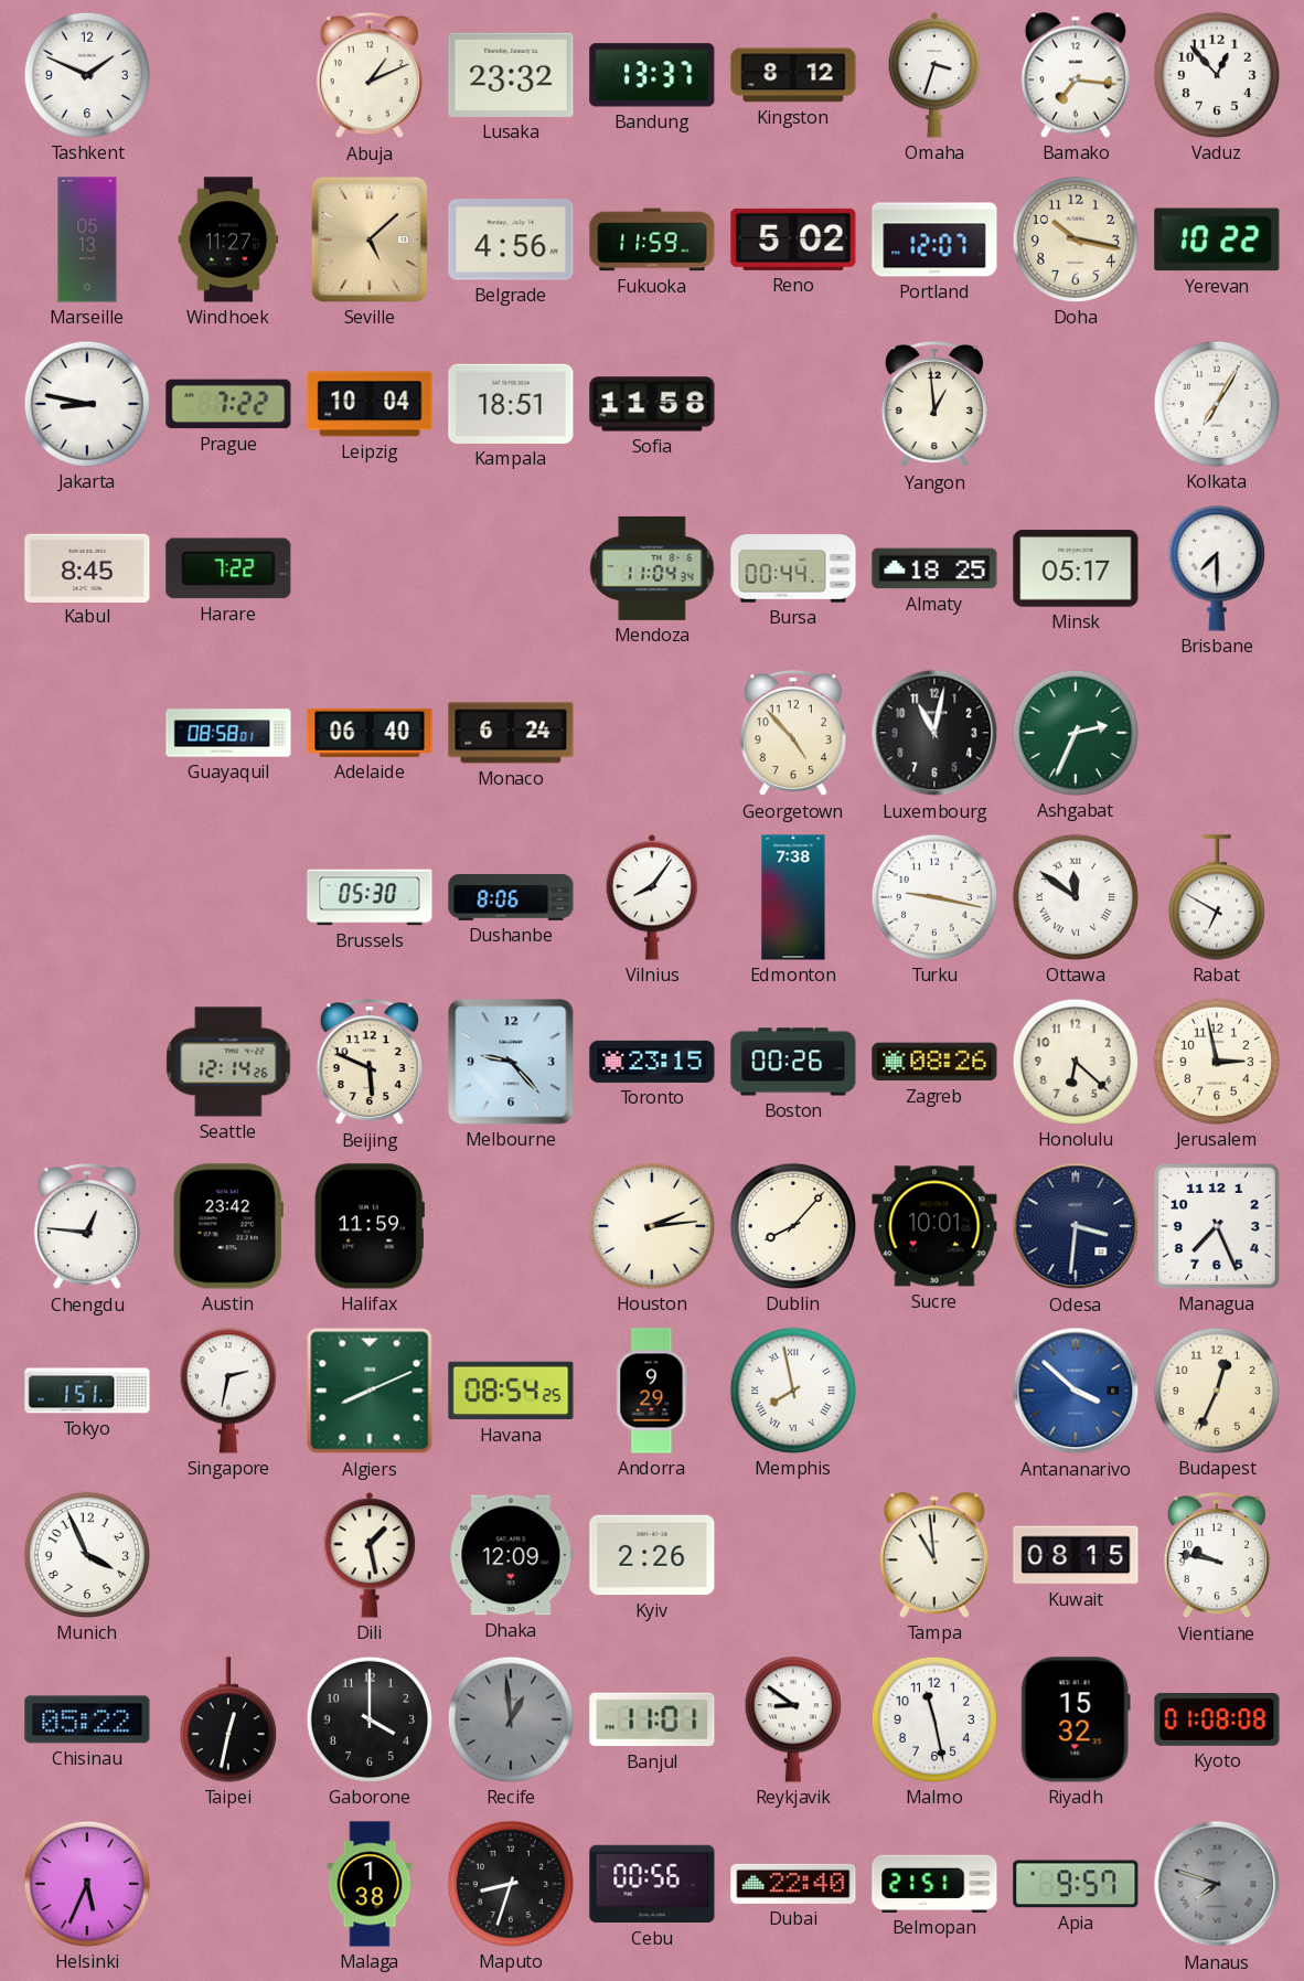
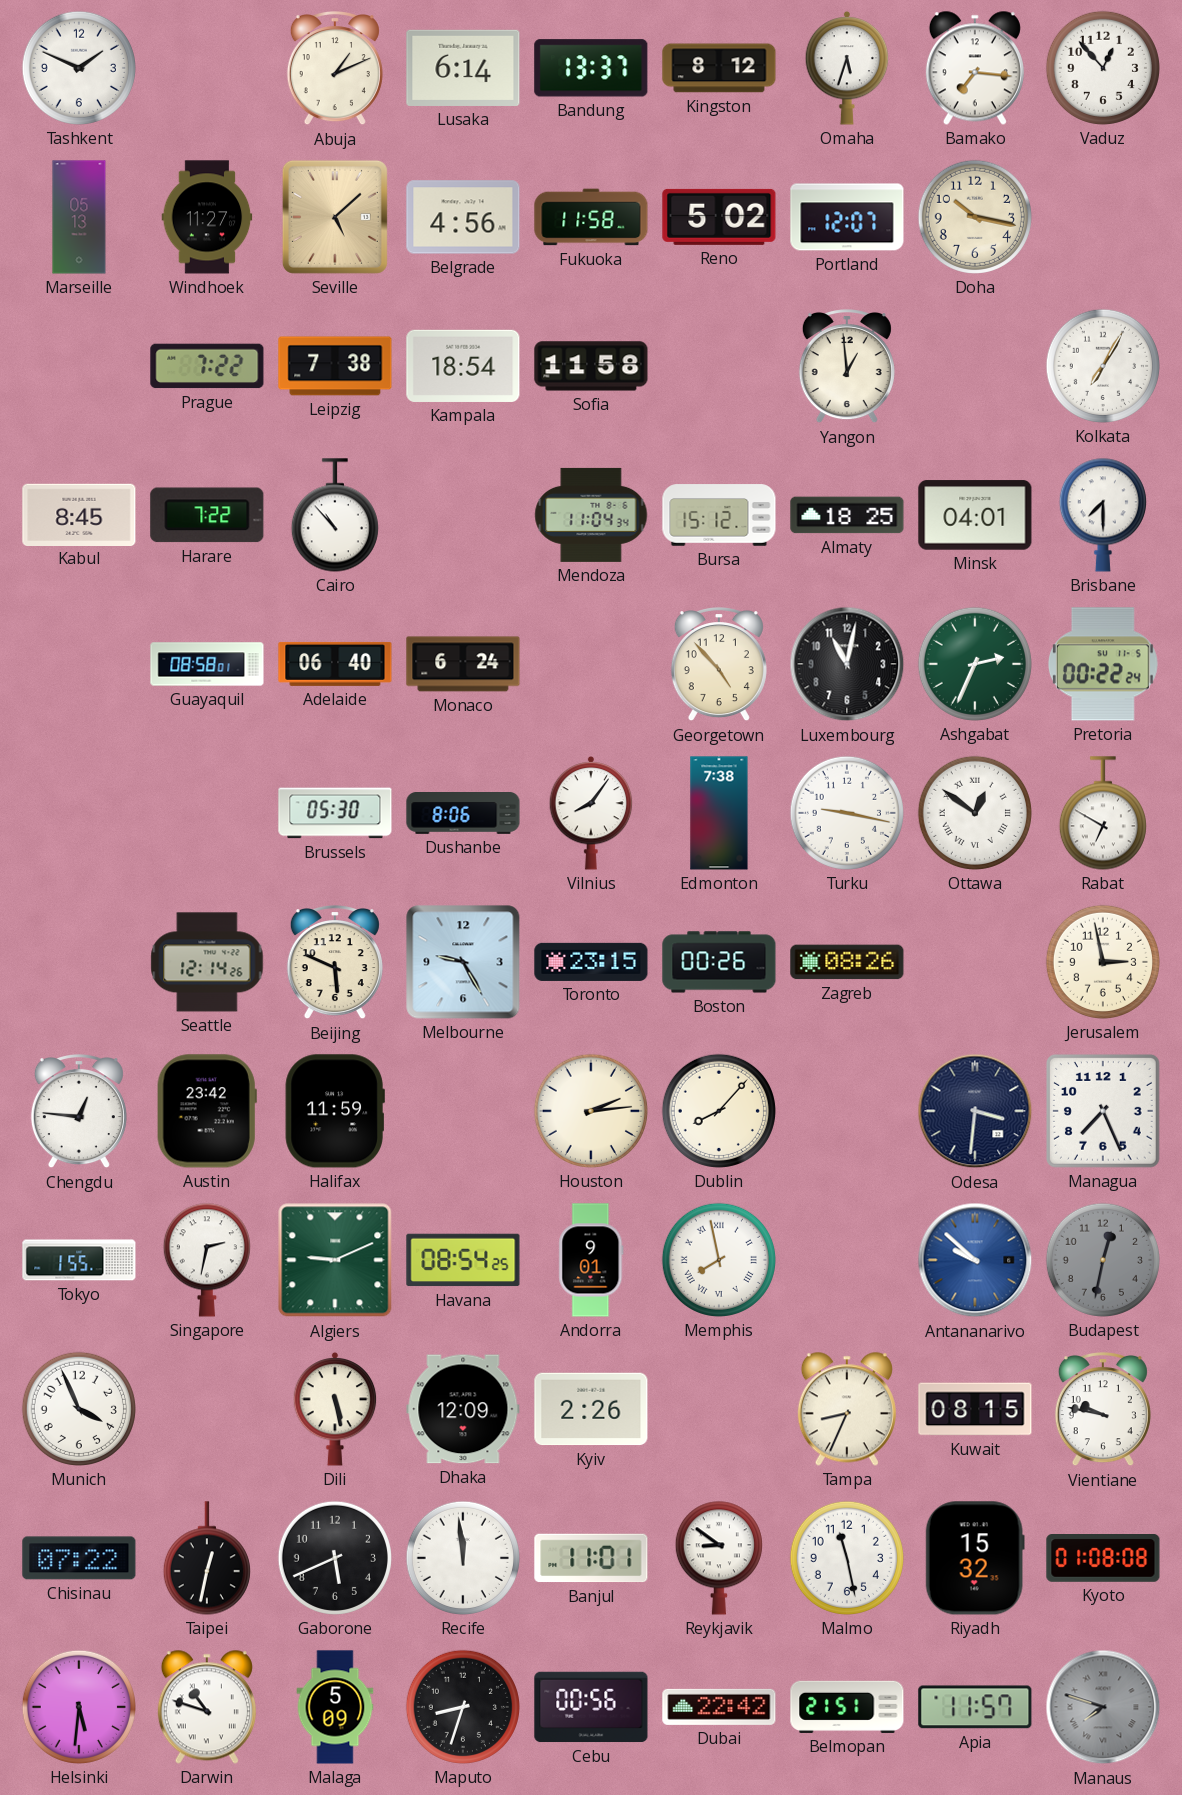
Lusaka: 23:32 -> 6:14 (463, 68)
Omaha: 3:33 -> 5:33 (847, 68)
Fukuoka: 11:59 -> 11:58 (591, 217)
Yerevan: 10:22 -> none (1217, 239)
Jakarta: 8:47 -> none (87, 404)
Leipzig: 10:04 -> 7:38 (335, 366)
Kampala: 18:51 -> 18:54 (463, 366)
Cairo: none -> 10:53 (335, 515)
Bursa: 00:44 -> 15:12 (719, 515)
Minsk: 05:17 -> 04:01 (975, 515)
Pretoria: none -> 00:22 (1103, 664)
Ottawa: 11:51 -> 12:51 (975, 813)
Melbourne: 9:23 -> 9:25 (463, 962)
Honolulu: 6:22 -> none (1076, 1062)
Sucre: 10:01 -> none (934, 1226)
Tokyo: 1:51 -> 1:55 (79, 1260)
Algiers: 8:11 -> 9:11 (335, 1260)
Andorra: 9:29 -> 9:01 (591, 1260)
Antananarivo: 3:52 -> 9:52 (975, 1260)
Budapest: 12:34 -> 12:32 (1103, 1260)
Budapest dial: cream -> grey (1103, 1260)
Dili: 1:28 -> 5:28 (335, 1409)
Tampa: 10:59 -> 8:34 (847, 1409)
Chisinau: 05:22 -> 07:22 (79, 1558)
Gaborone: 4:00 -> 5:41 (335, 1558)
Recife: 12:59 -> 11:59 (463, 1558)
Recife dial: grey -> white (463, 1558)
Helsinki: 5:34 -> 5:31 (79, 1707)
Darwin: none -> 10:48 (207, 1707)
Malaga: 1:38 -> 5:09 (335, 1707)
Dubai: 22:40 -> 22:42 (719, 1707)
Apia: 9:57 -> 11:57 (975, 1707)
